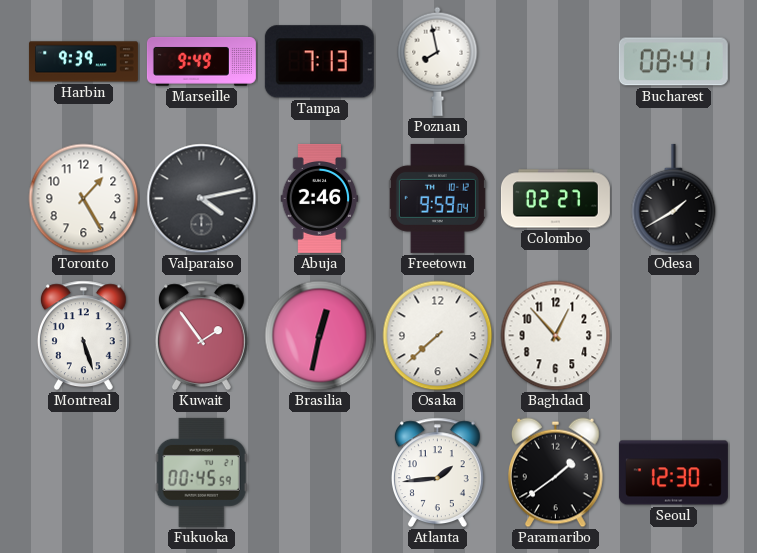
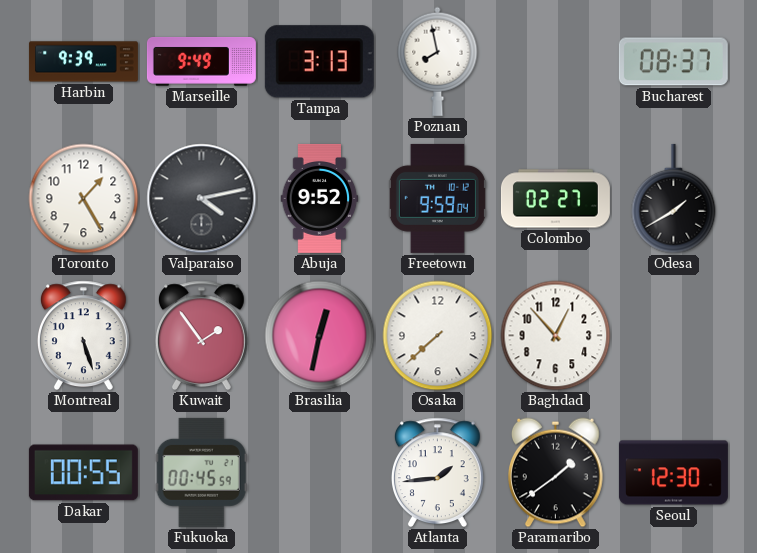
Tampa: 7:13 -> 3:13 (319, 62)
Bucharest: 08:41 -> 08:37 (673, 62)
Abuja: 2:46 -> 9:52 (320, 198)
Dakar: none -> 00:55 (83, 473)
